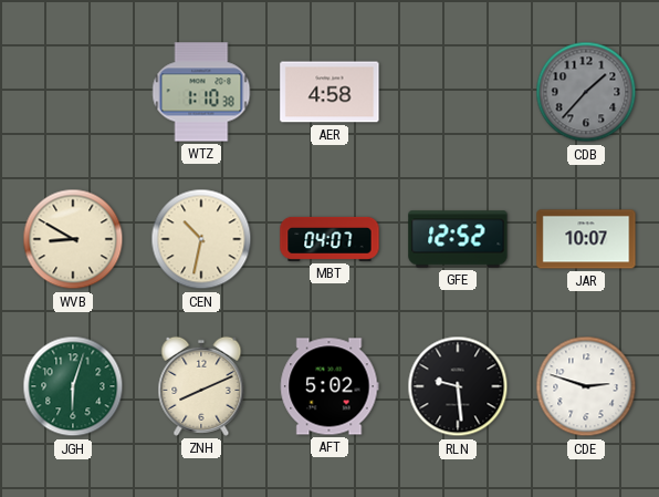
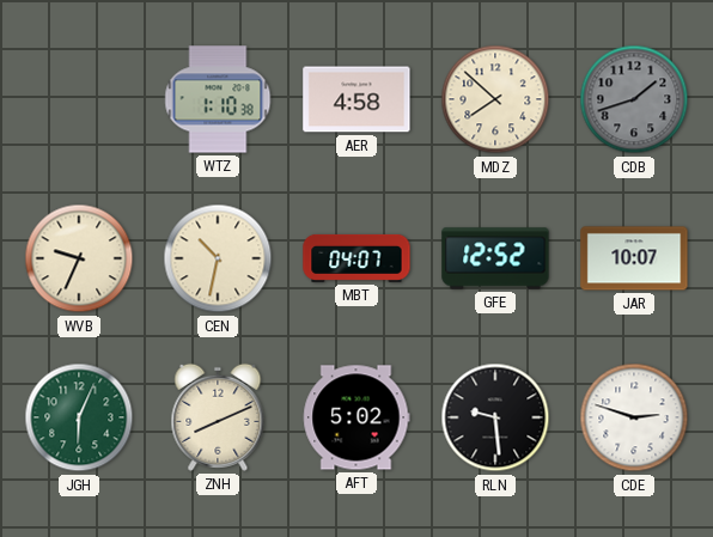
MDZ: none -> 7:52 (495, 99)
CDB: 1:37 -> 1:42 (634, 99)
WVB: 8:50 -> 9:34 (79, 258)
JGH: 6:03 -> 6:04 (79, 417)
